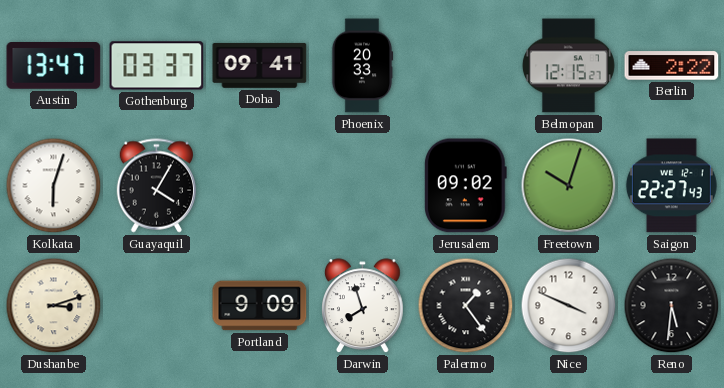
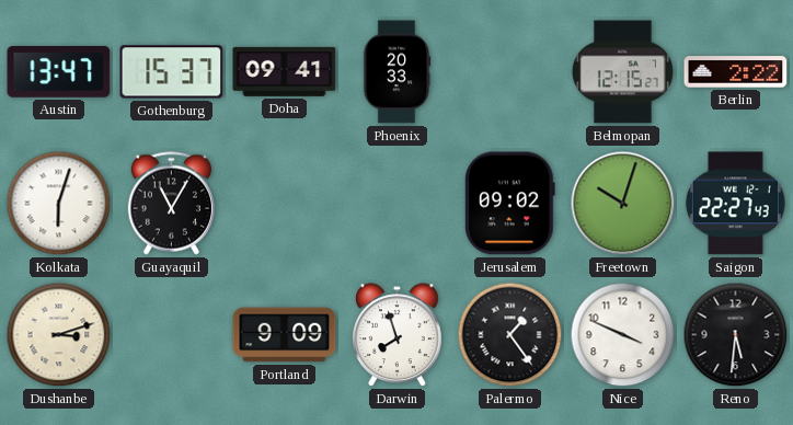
Gothenburg: 03:37 -> 15:37 (172, 72)
Guayaquil: 4:05 -> 11:05 (171, 204)
